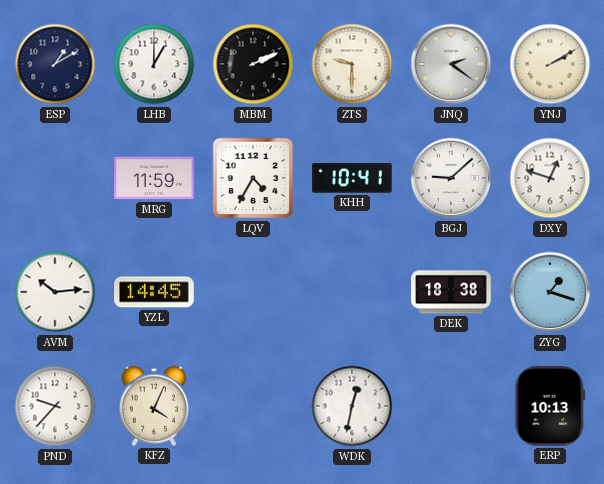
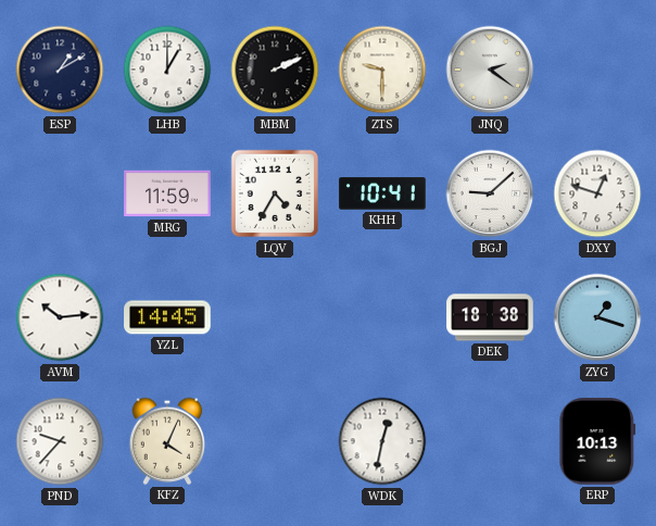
YNJ: 2:10 -> none (550, 64)
